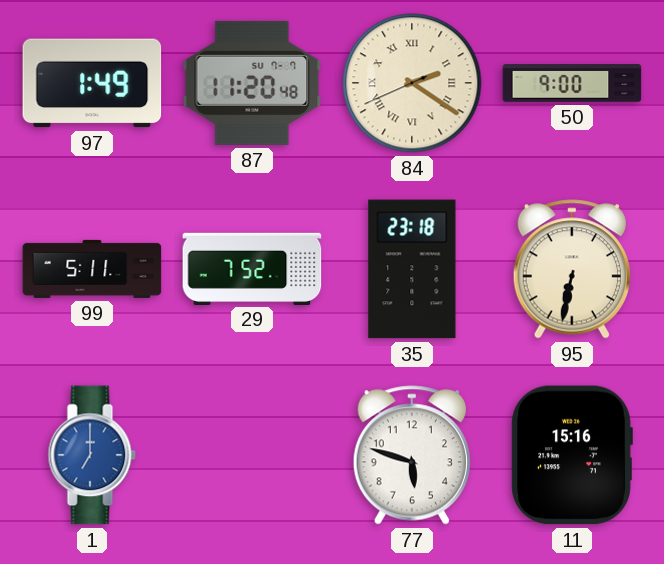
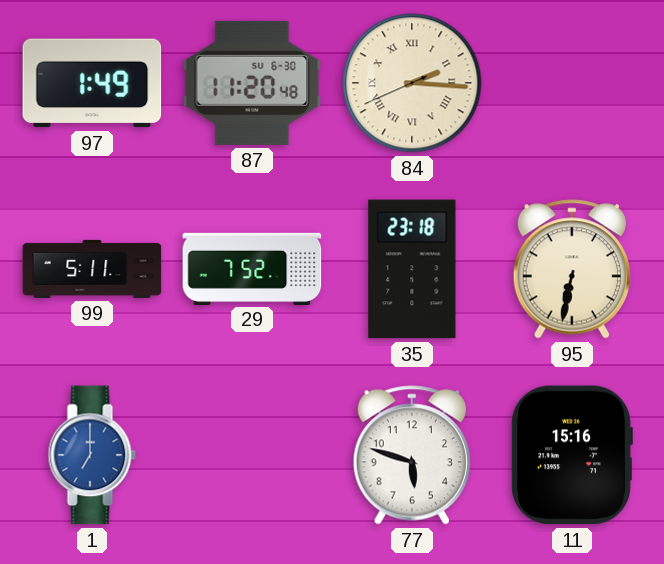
87 date: SU 7-7 -> SU 6-30 (252, 83)
84: 2:20 -> 2:15 (412, 83)
50: 9:00 -> none (572, 83)
